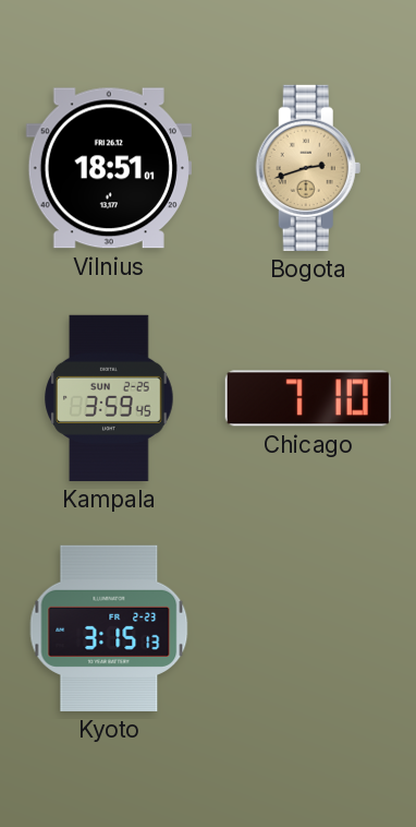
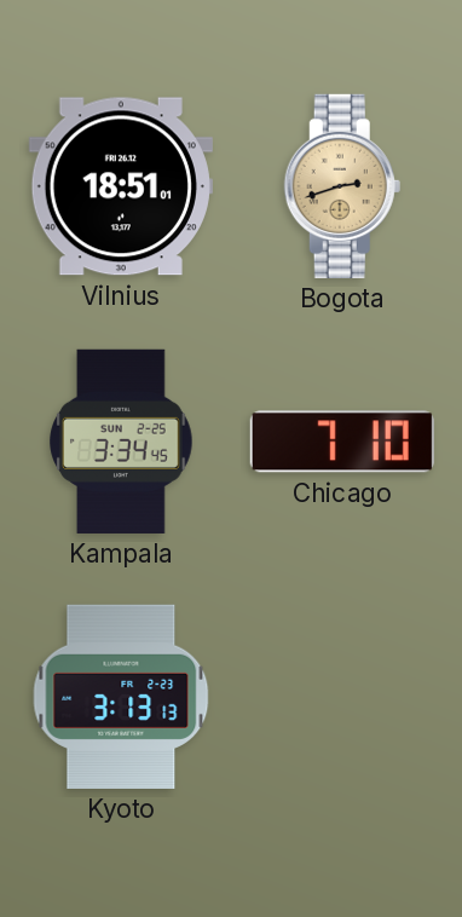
Kampala: 3:59 -> 3:34 (121, 442)
Kyoto: 3:15 -> 3:13 (121, 697)
